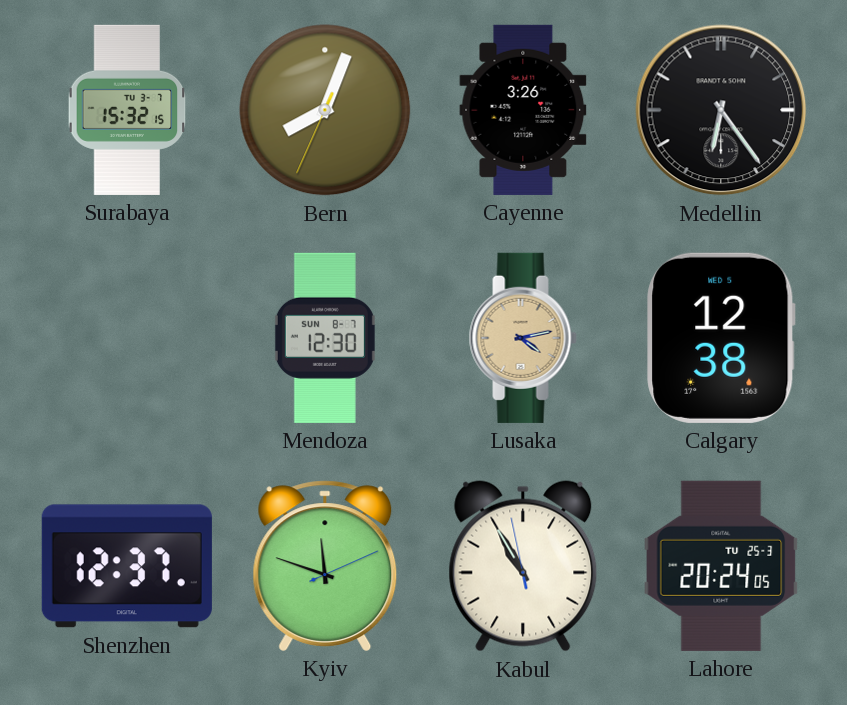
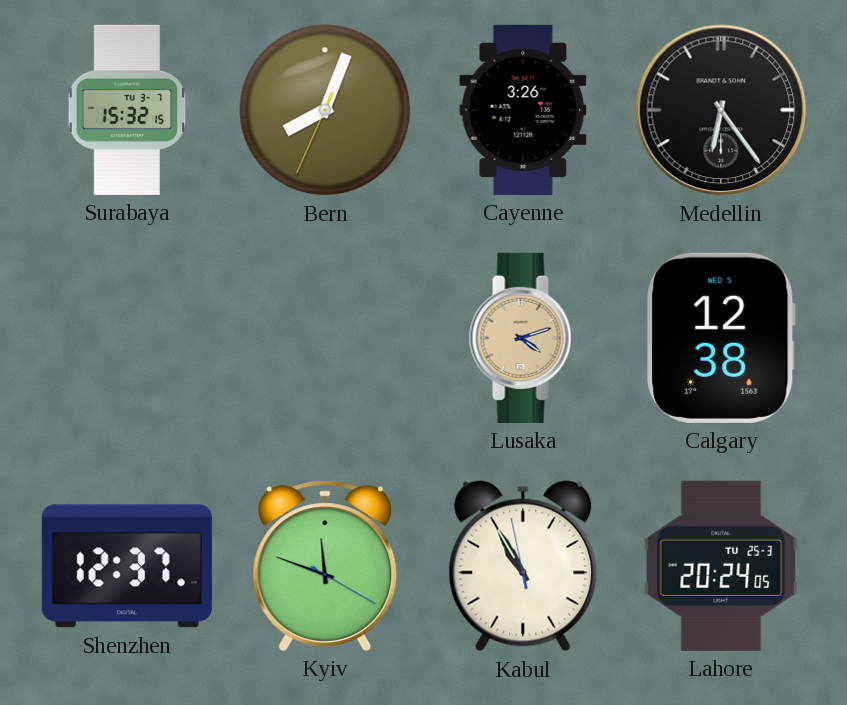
Mendoza: 12:30 -> none (325, 338)
Lusaka: 4:13 -> 4:12 (523, 338)
Kyiv: 11:48:11 -> 11:48:20 (325, 566)
